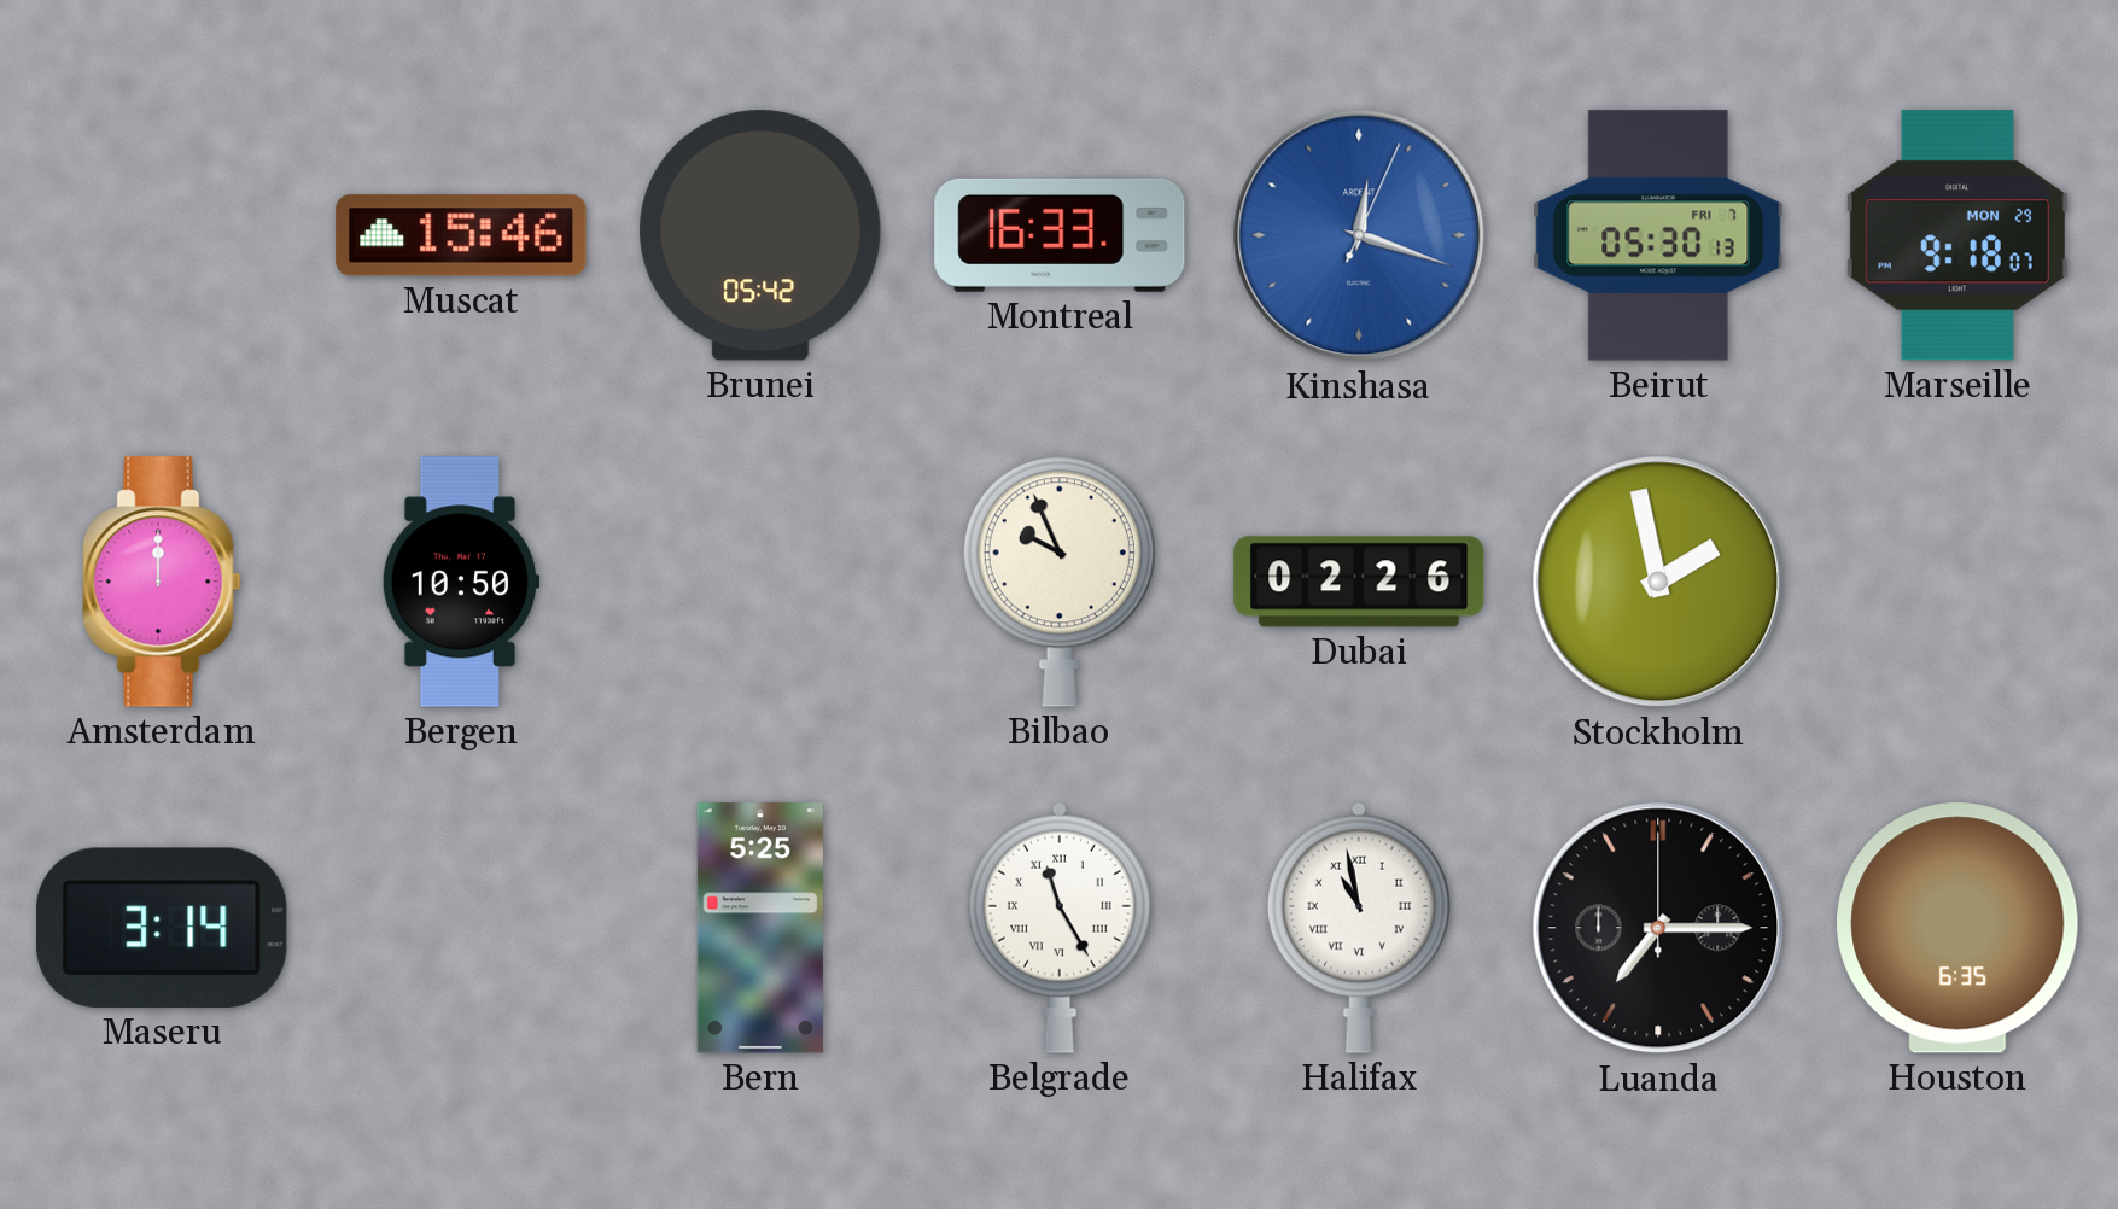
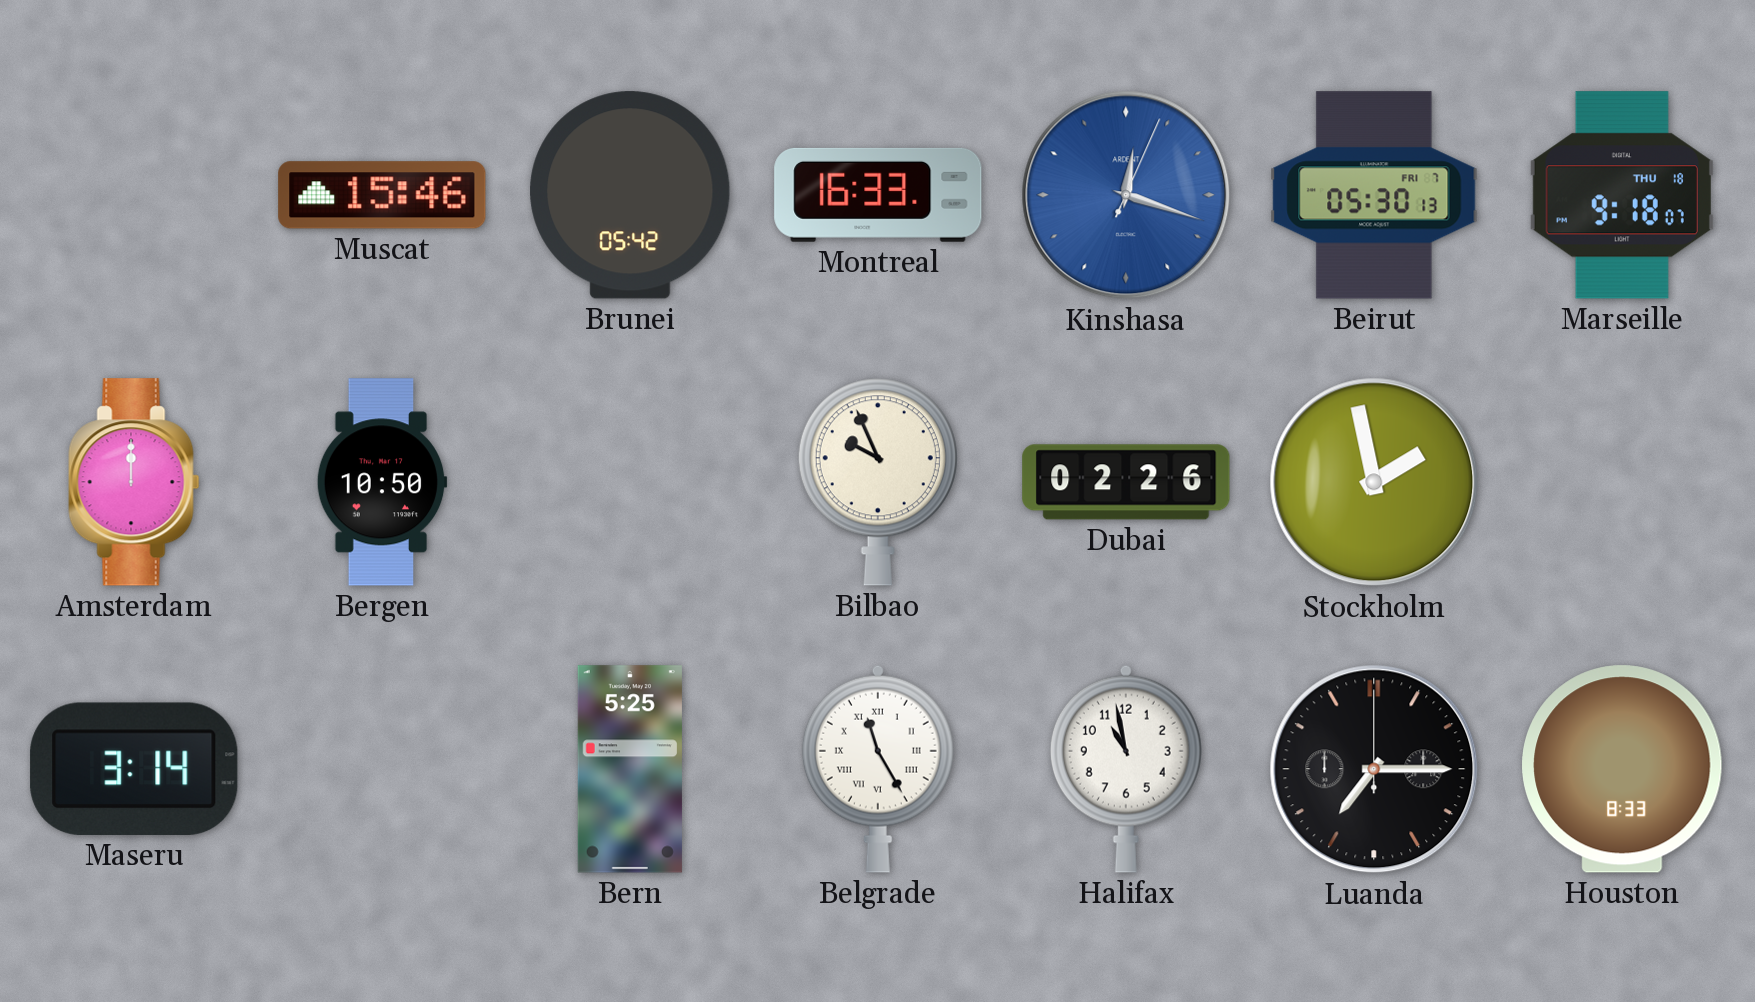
Marseille date: MON 29 -> THU 18 (1622, 195)
Halifax numerals: Roman -> Arabic (1126, 769)
Houston: 6:35 -> 8:33 (1622, 769)
